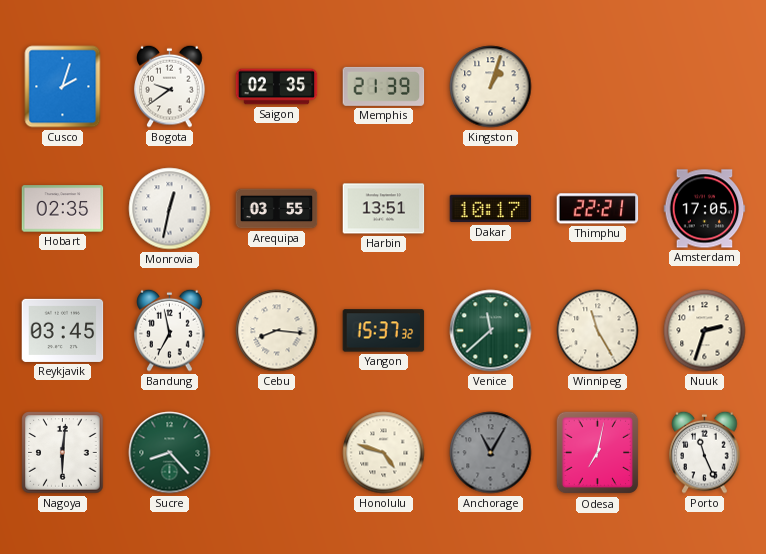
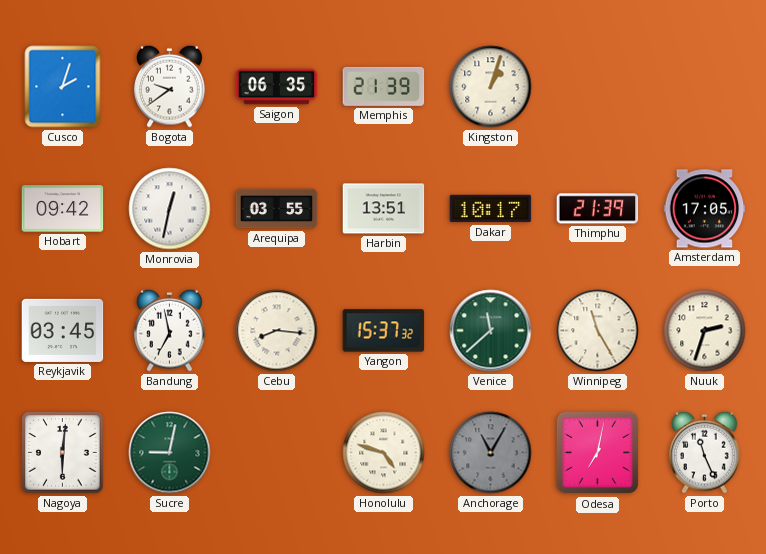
Saigon: 02:35 -> 06:35 (277, 87)
Hobart: 02:35 -> 09:42 (63, 209)
Thimphu: 22:21 -> 21:39 (598, 209)
Sucre: 8:23 -> 9:02 (170, 453)
